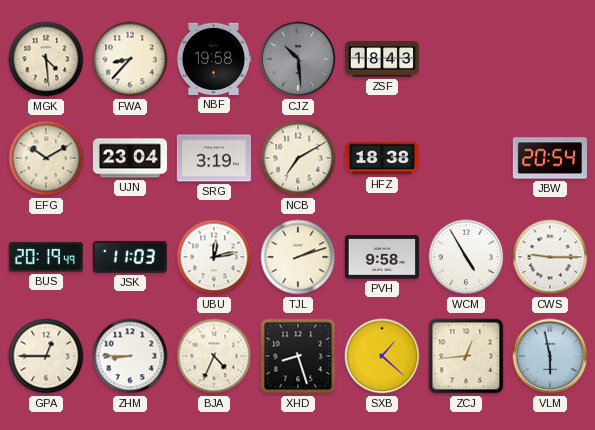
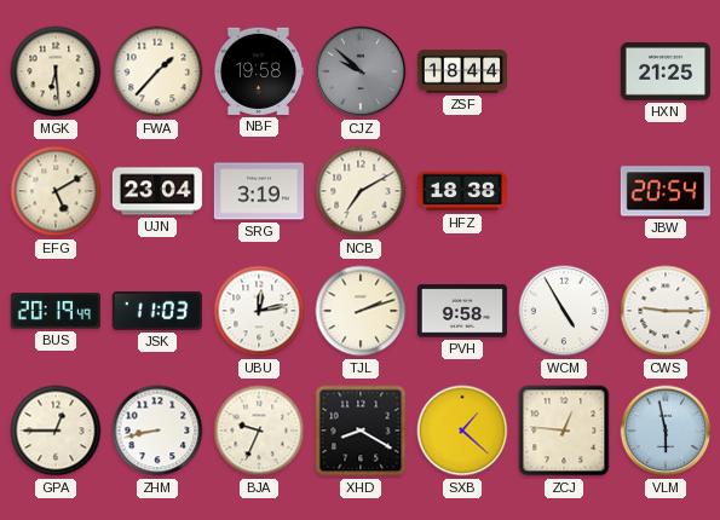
MGK: 4:29 -> 6:29 (56, 71)
FWA: 8:37 -> 1:37 (157, 71)
CJZ: 10:29 -> 9:52 (361, 71)
ZSF: 18:43 -> 18:44 (461, 71)
HXN: none -> 21:25 (666, 73)
EFG: 10:10 -> 5:10 (56, 191)
ZHM: 8:45 -> 8:43 (157, 431)
BJA: 4:34 -> 9:34 (259, 431)
XHD: 8:27 -> 8:20 (361, 431)
ZCJ: 12:44 -> 12:46 (564, 431)
